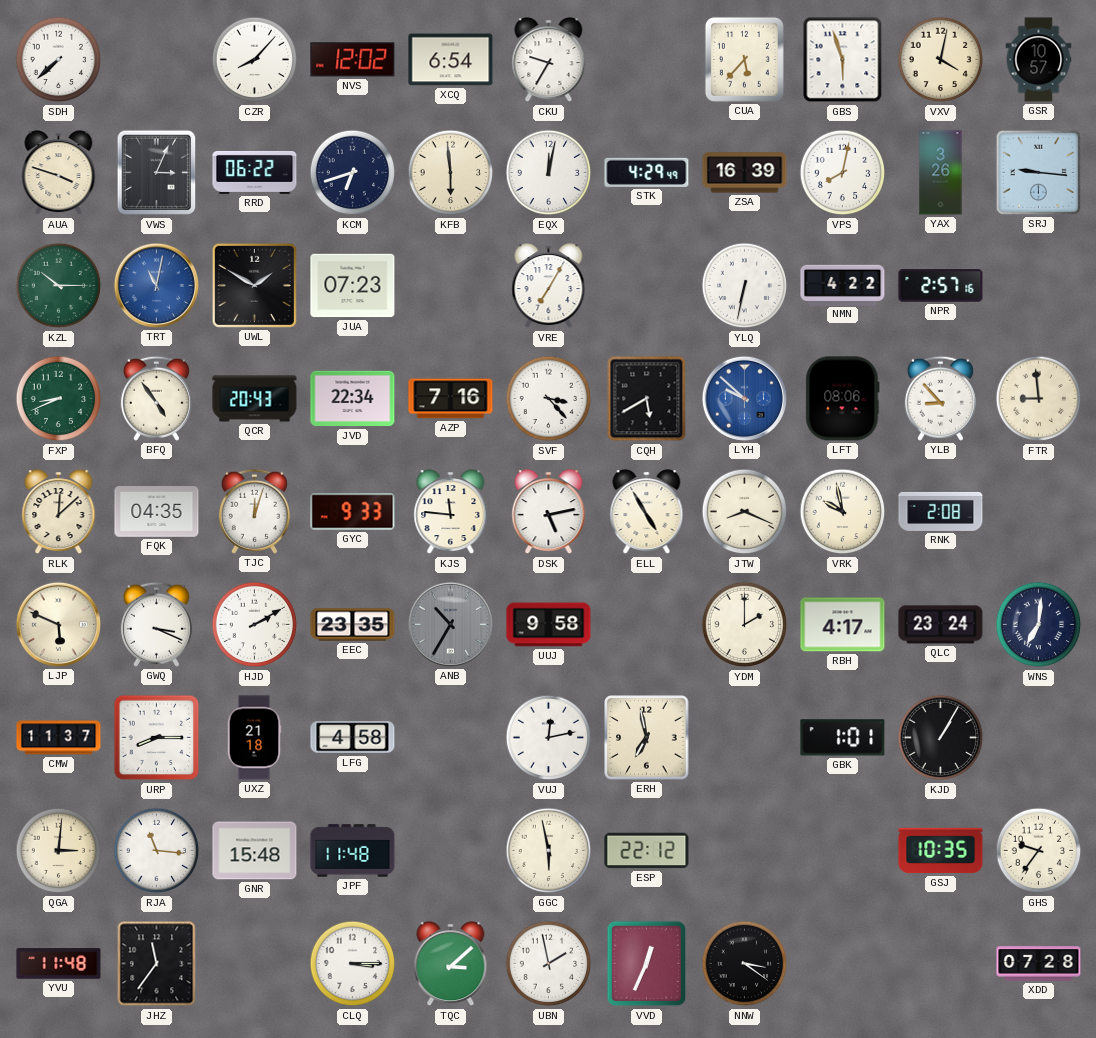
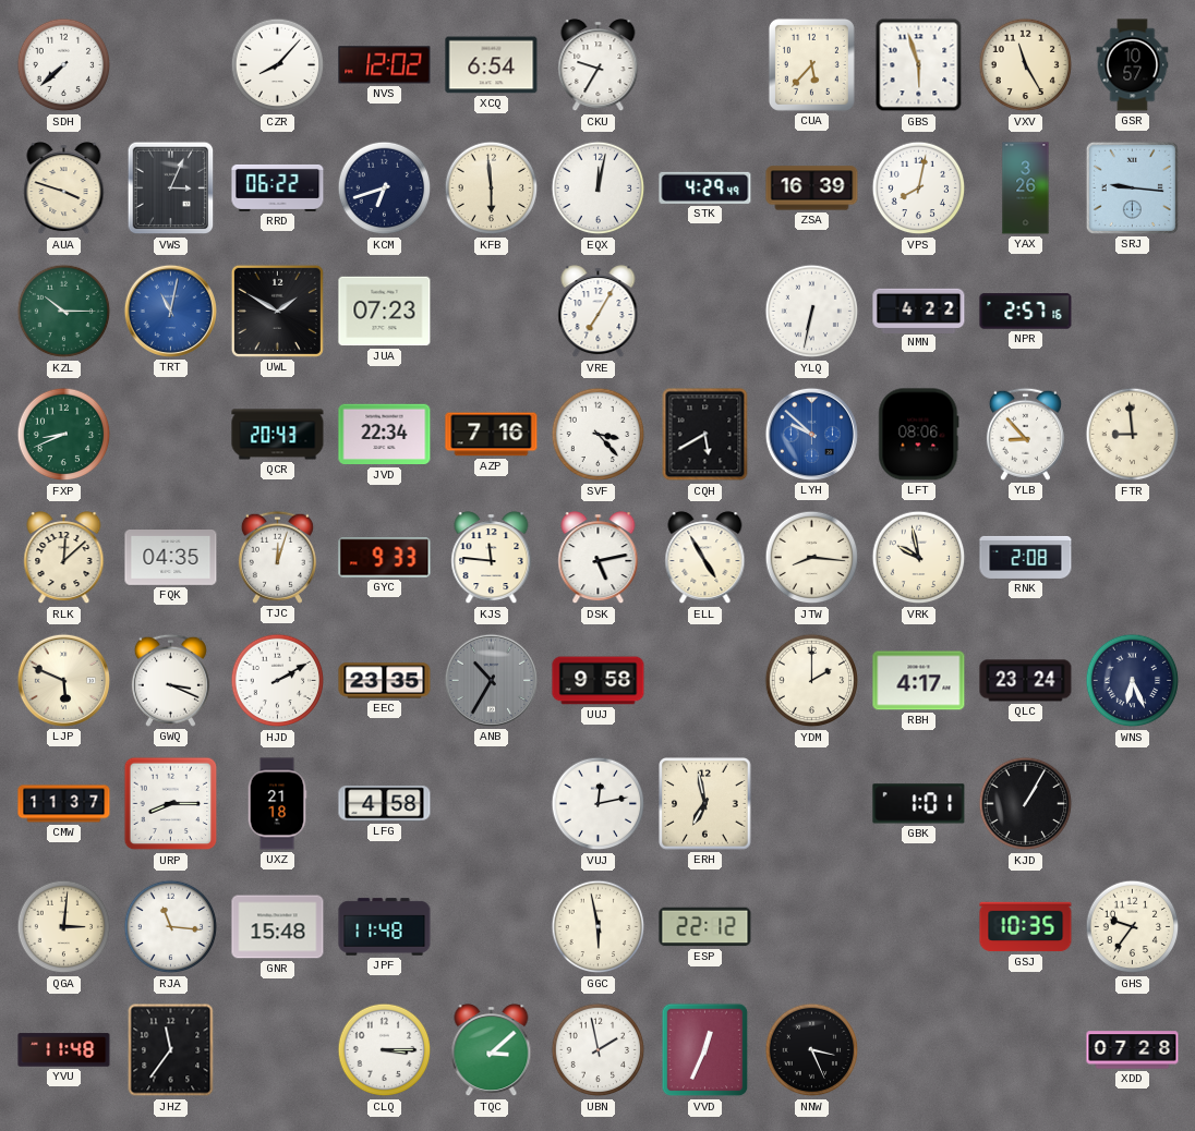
VXV: 4:02 -> 11:25 (1026, 65)
BFQ: 4:54 -> none (156, 398)
JTW: 8:19 -> 8:16 (812, 558)
WNS: 7:01 -> 6:26 (1133, 681)
NNW: 3:21 -> 3:26 (812, 1050)
